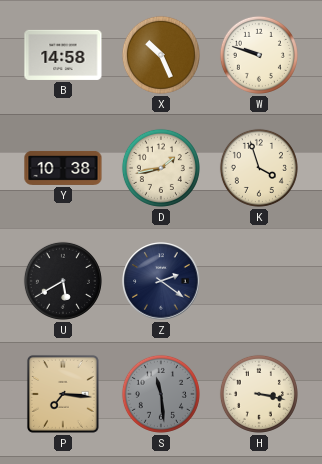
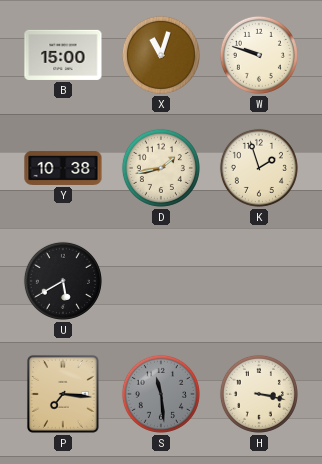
B: 14:58 -> 15:00 (63, 55)
X: 10:26 -> 11:03 (161, 55)
K: 3:57 -> 1:57 (259, 168)
Z: 2:21 -> none (161, 281)
